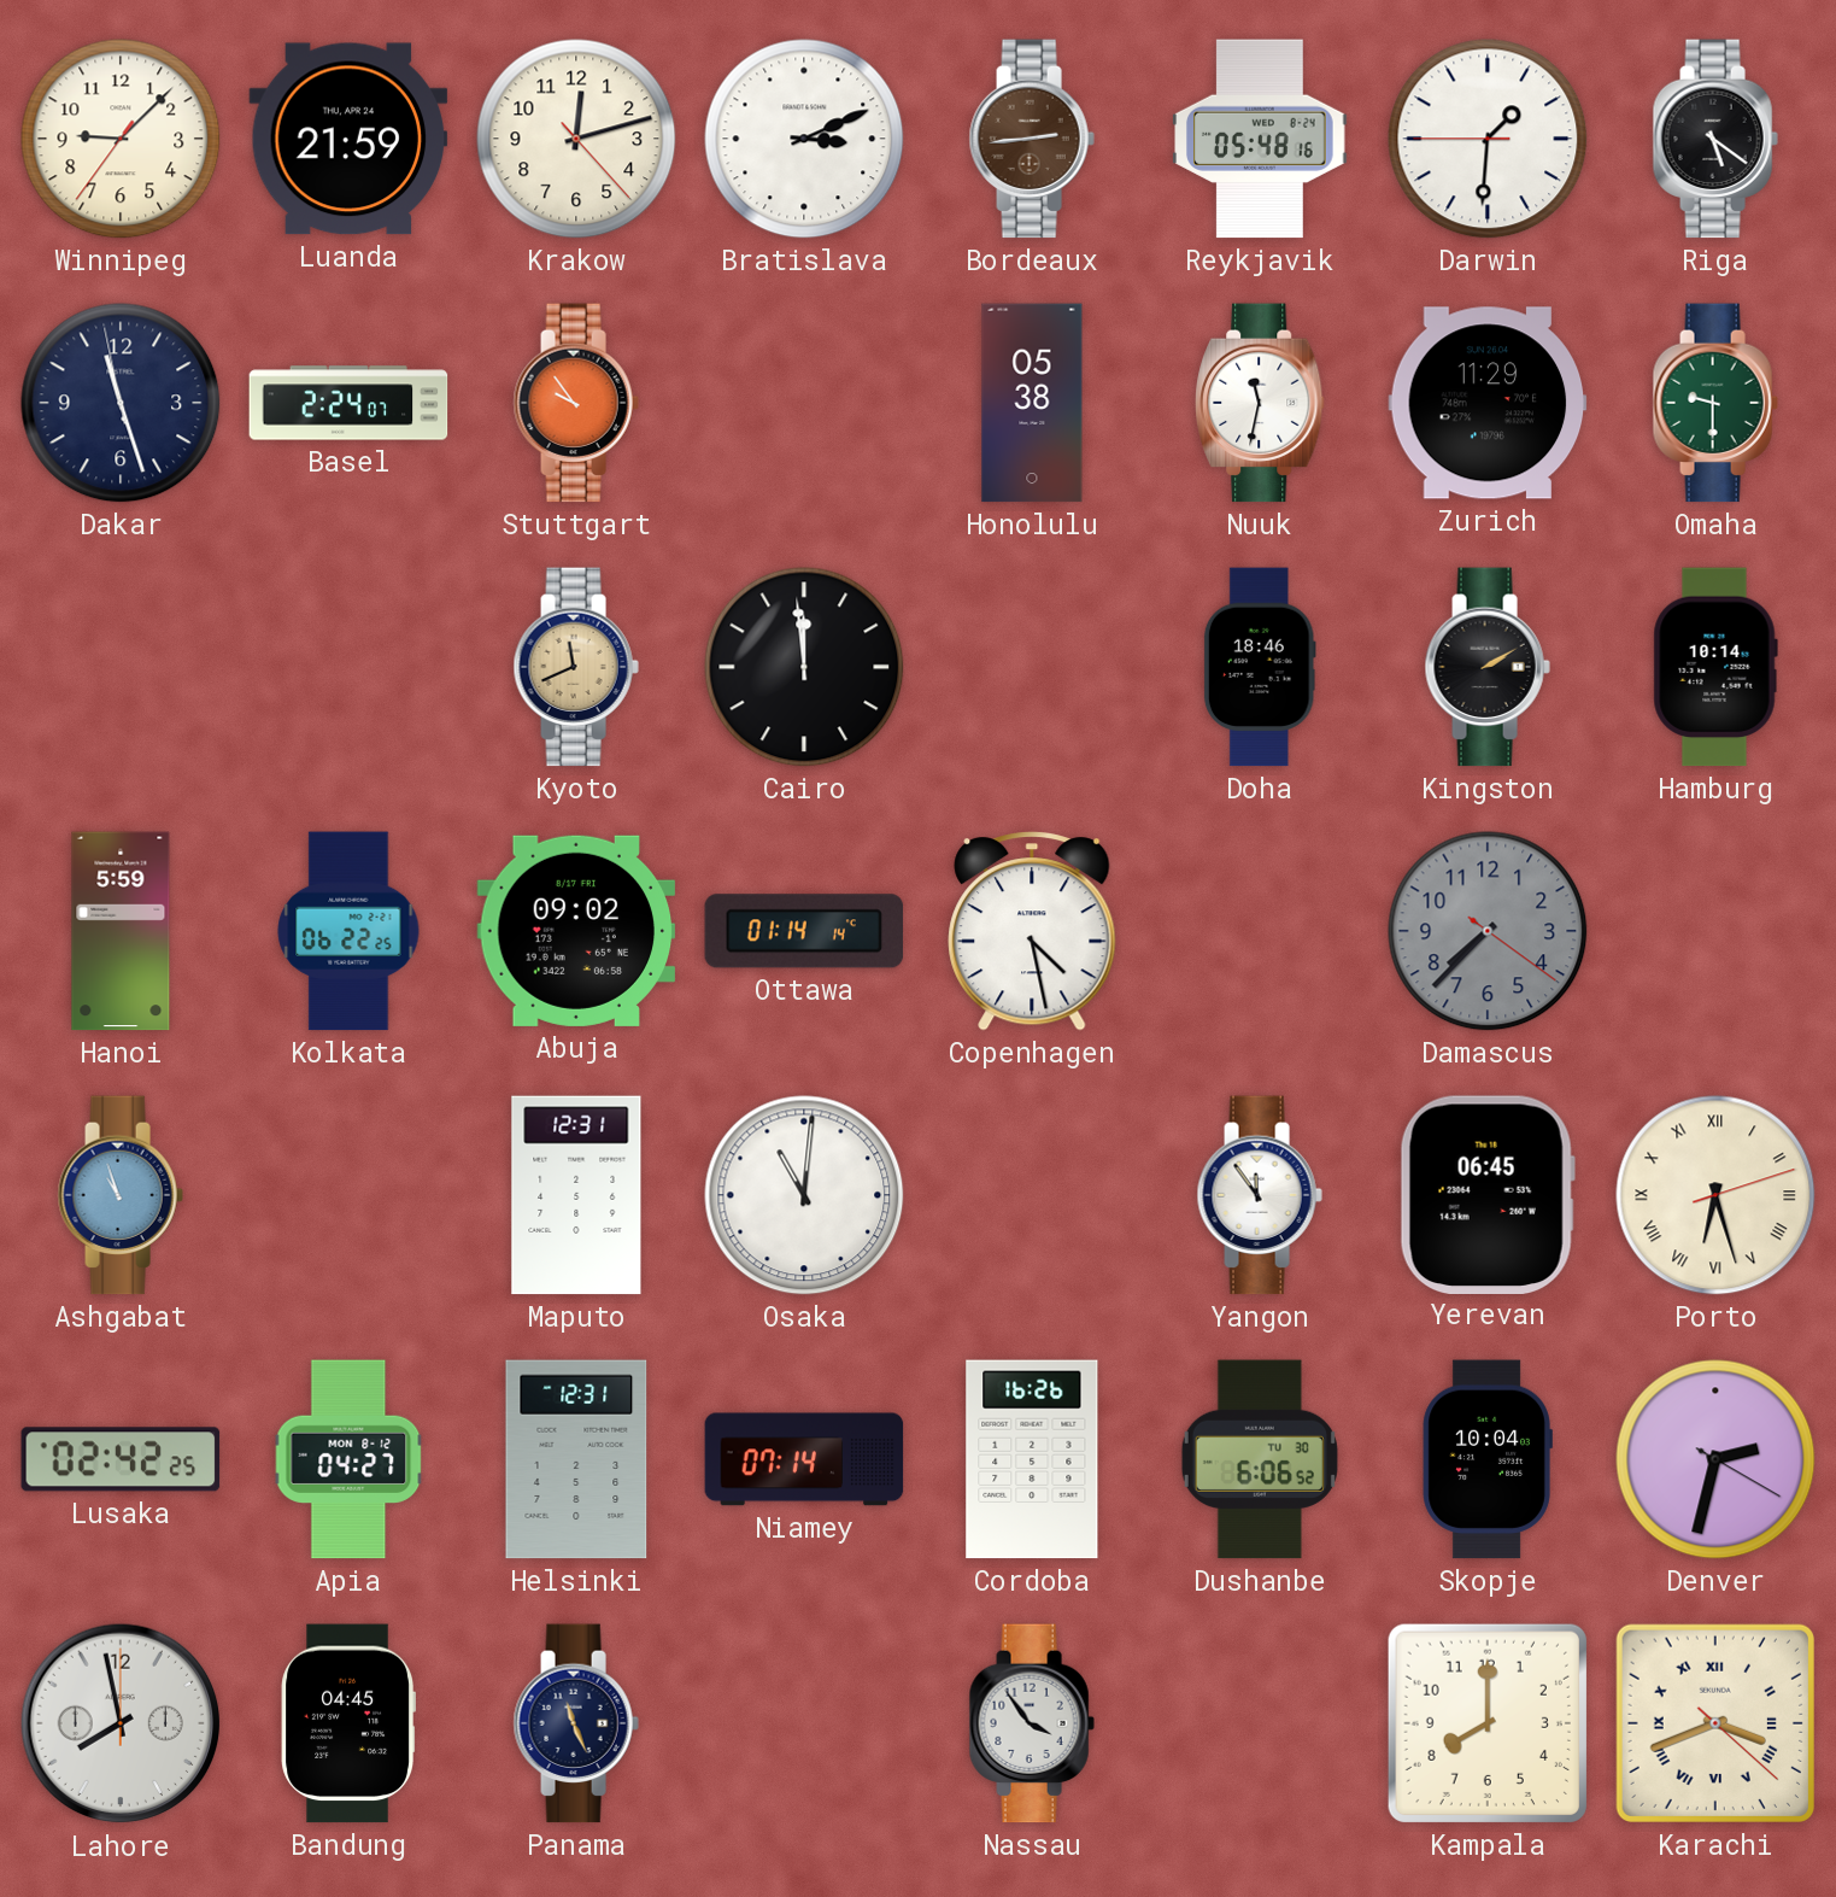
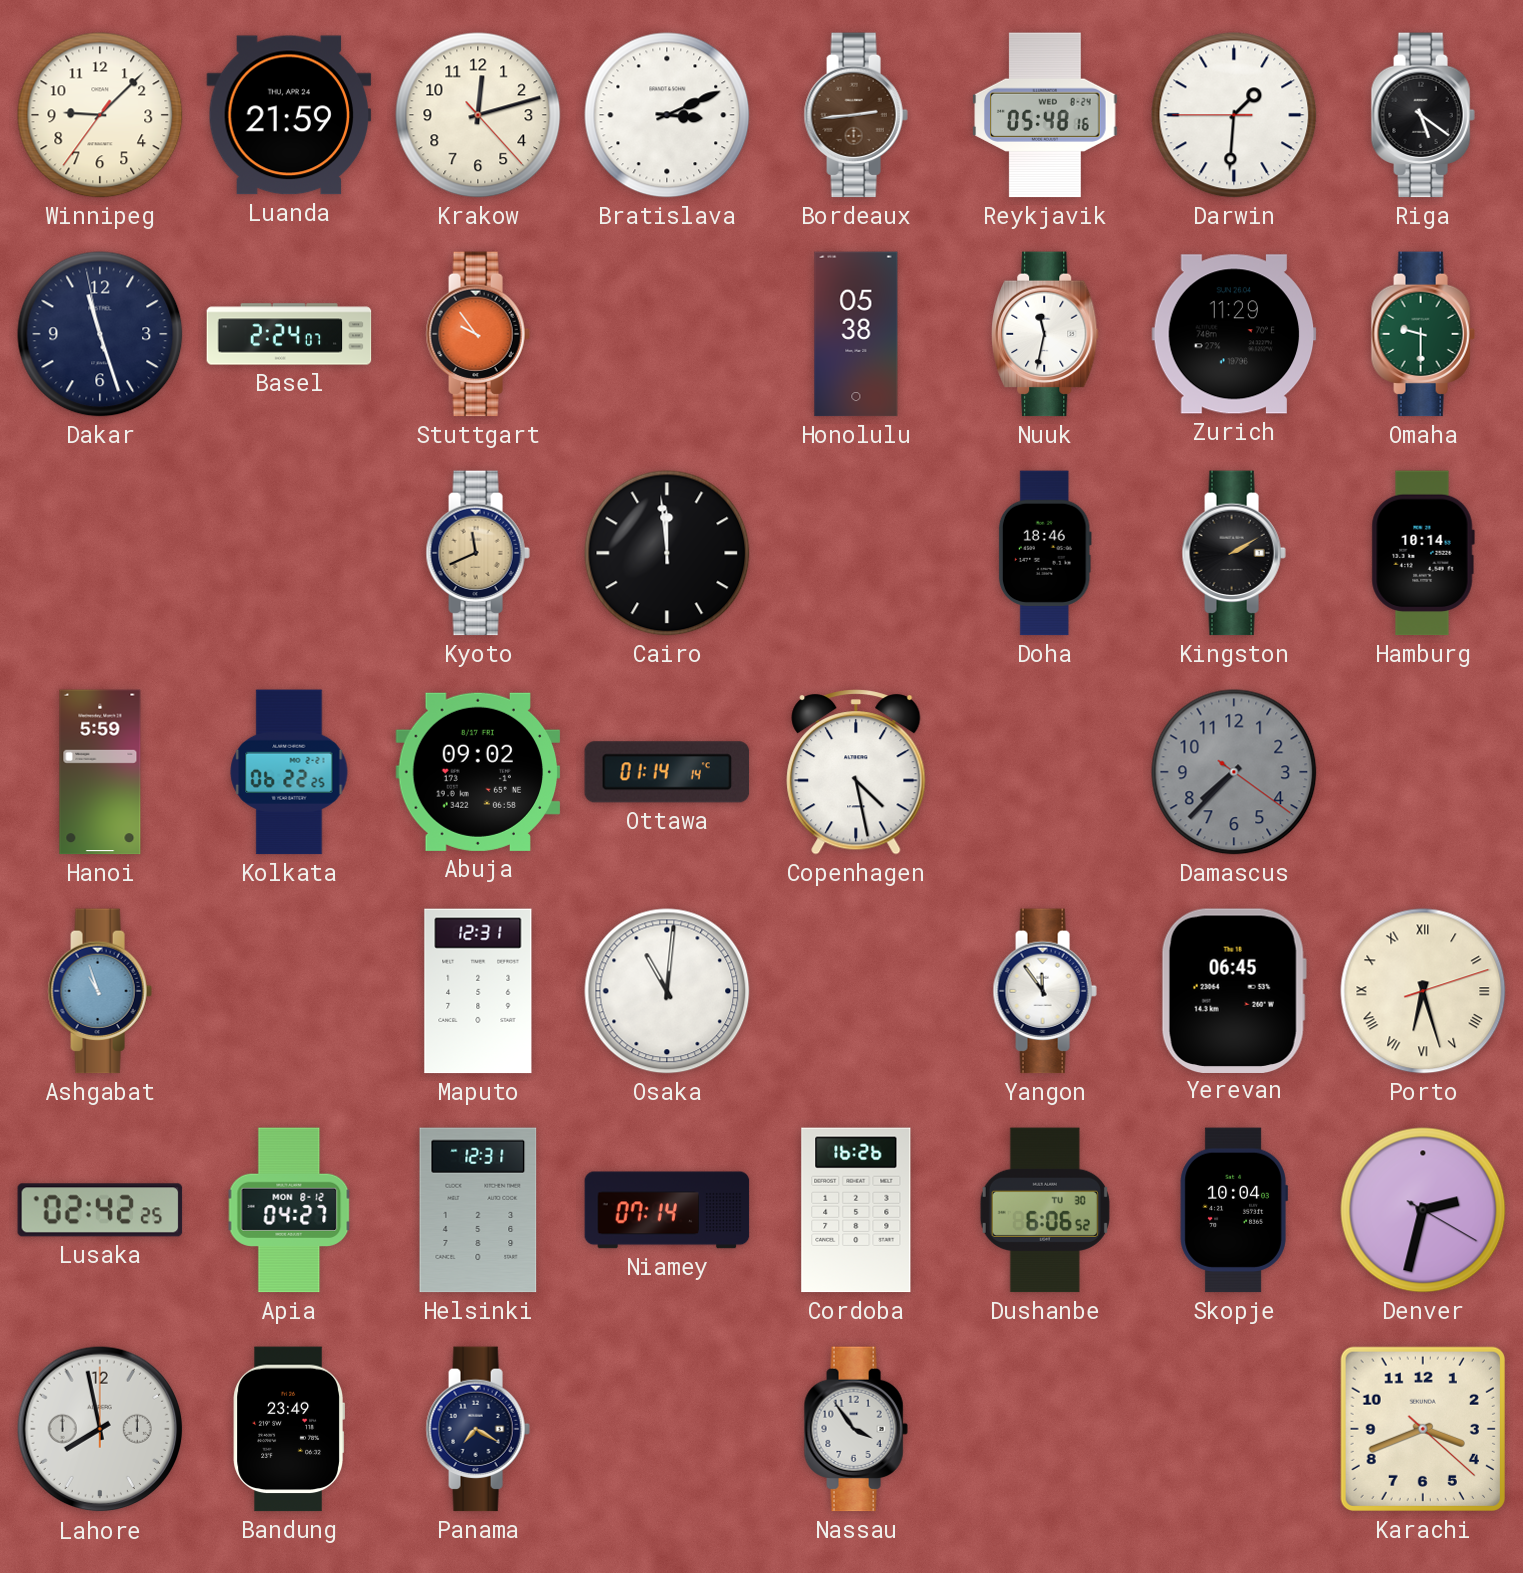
Bandung: 04:45 -> 23:49 (288, 1429)
Panama: 11:26 -> 7:20 (478, 1429)
Kampala: 8:00 -> none (1488, 1723)
Karachi numerals: Roman -> Arabic (1423, 1429)
